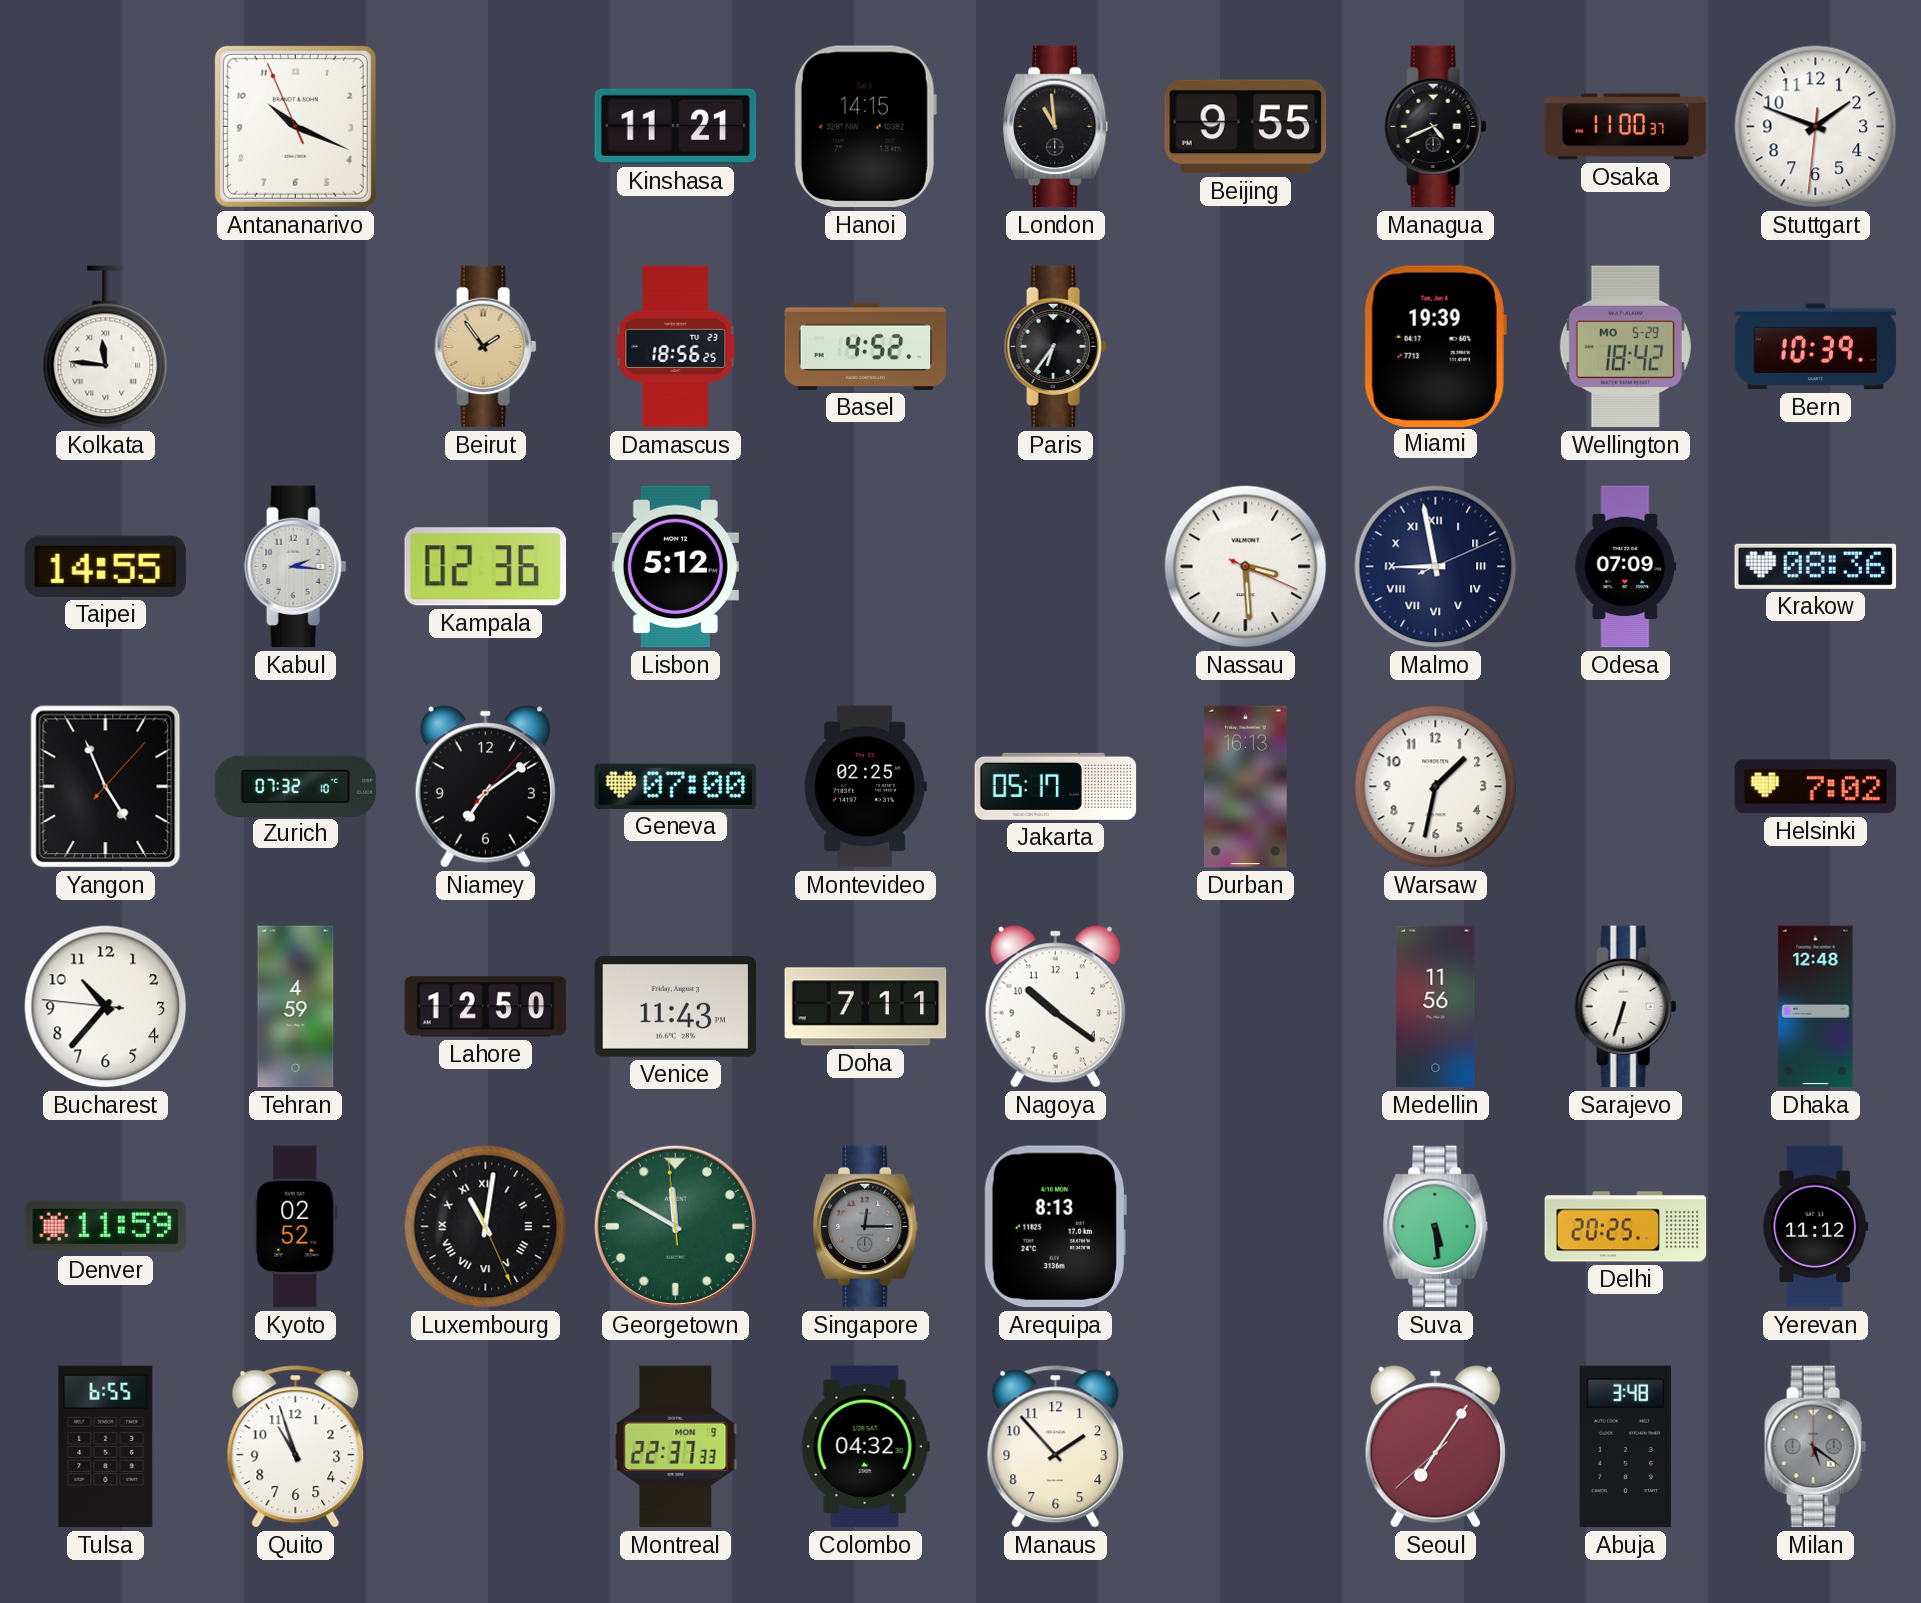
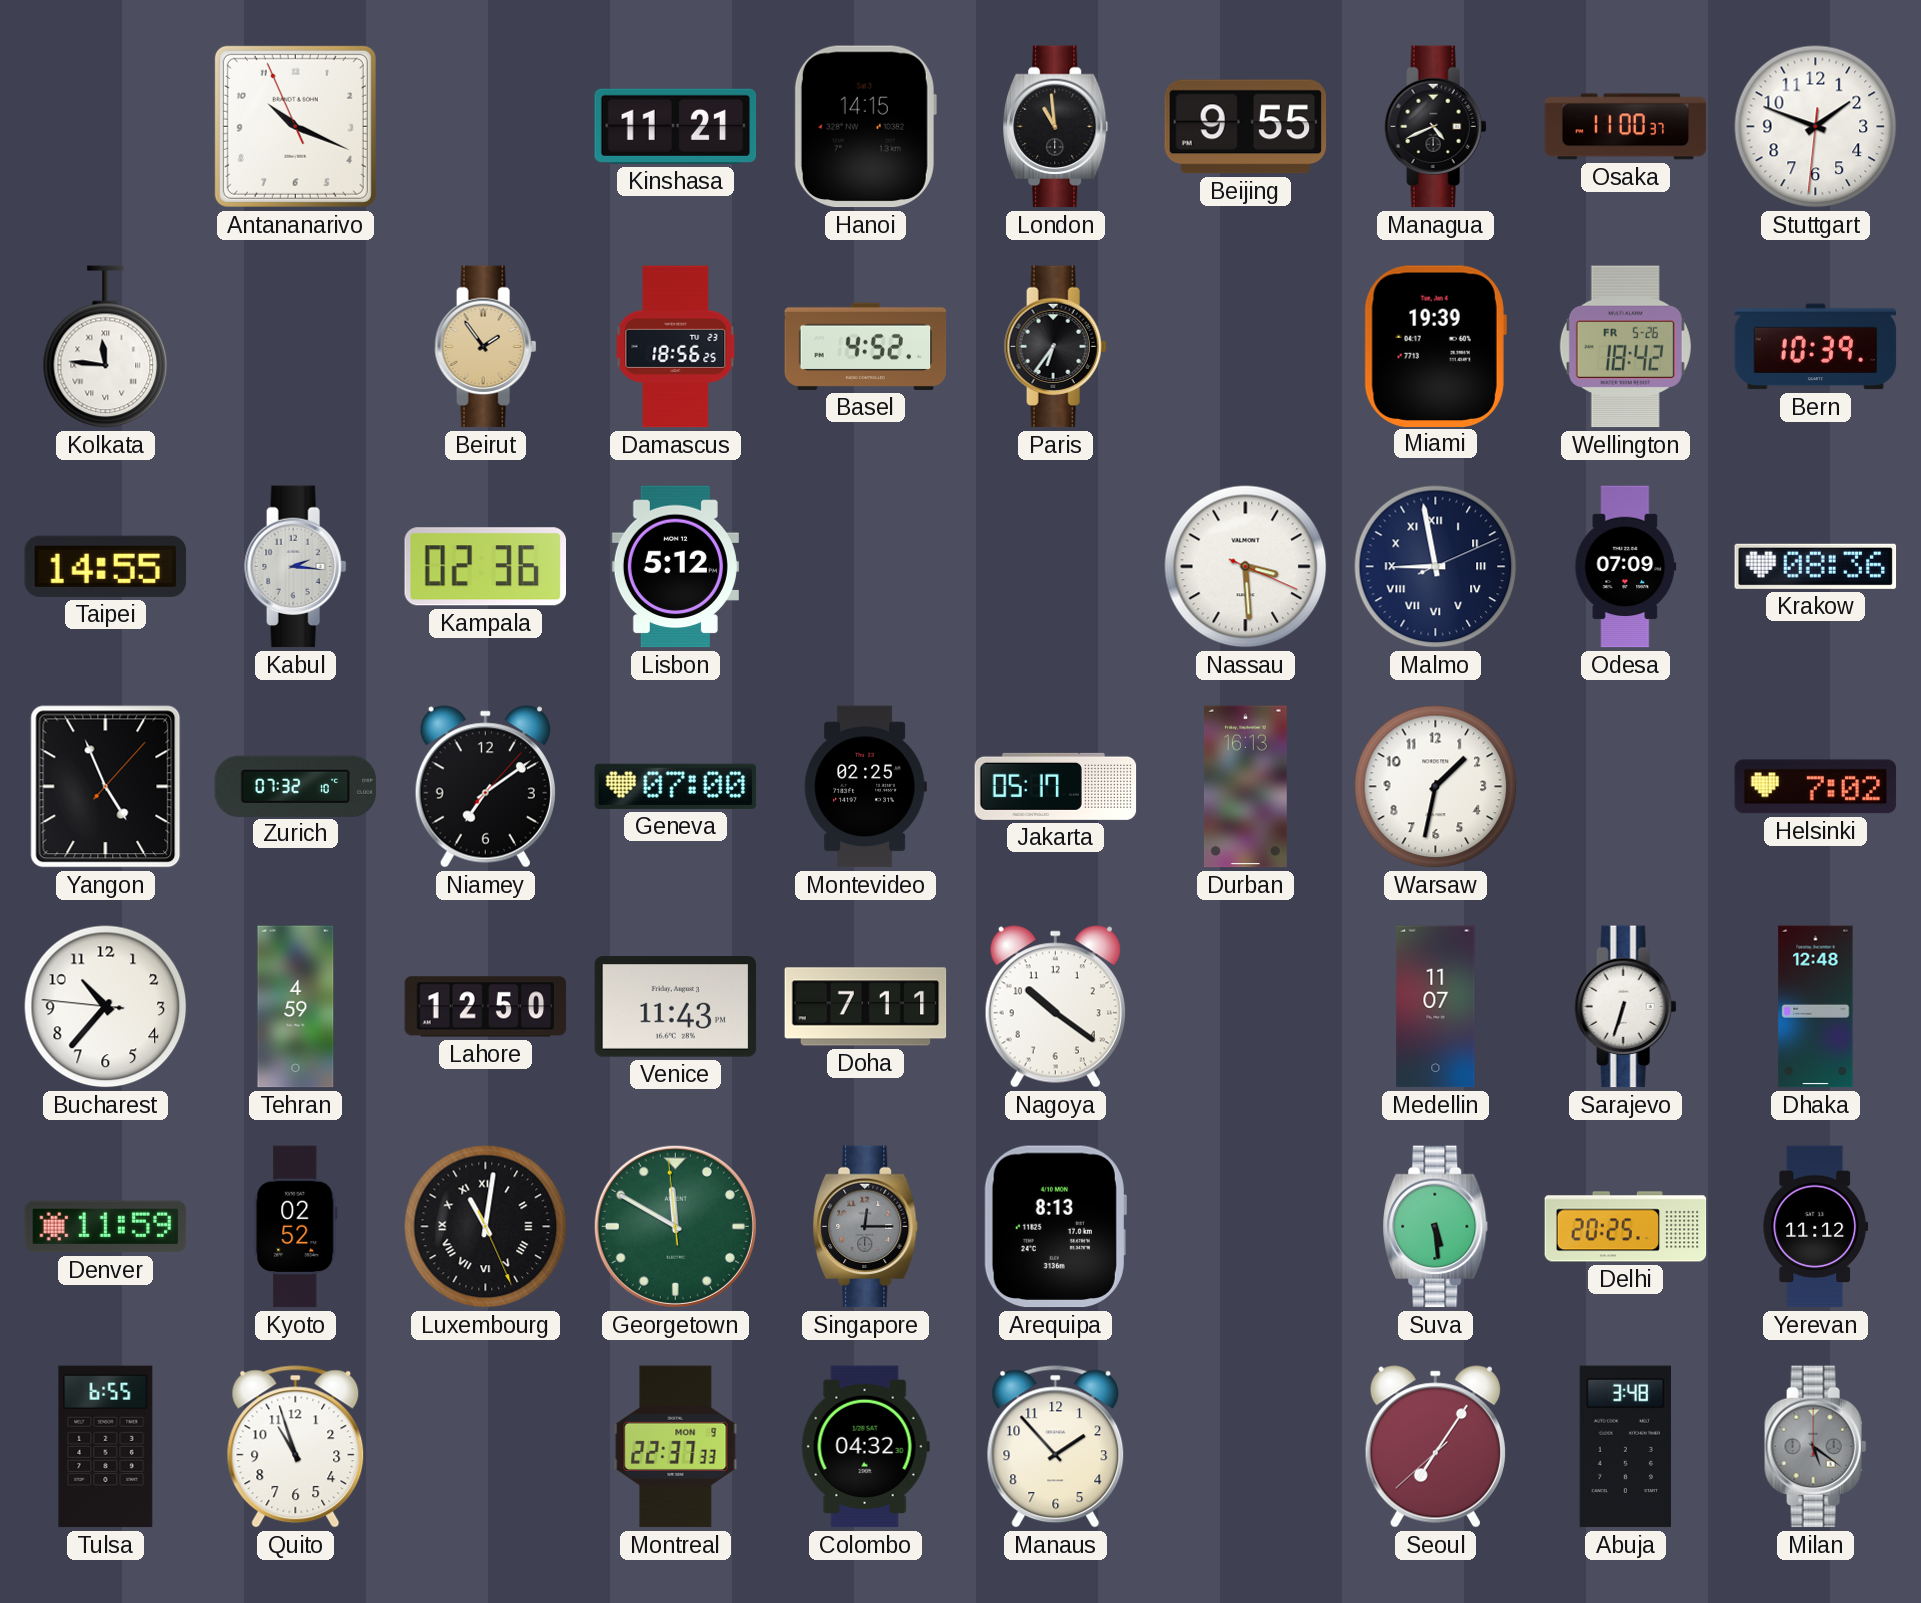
Wellington date: MO 5-29 -> FR 5-26 (1625, 347)
Medellin: 11:56 -> 11:07 (1436, 1007)
